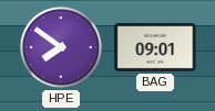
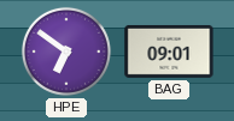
HPE: 7:51 -> 6:51 (66, 52)
